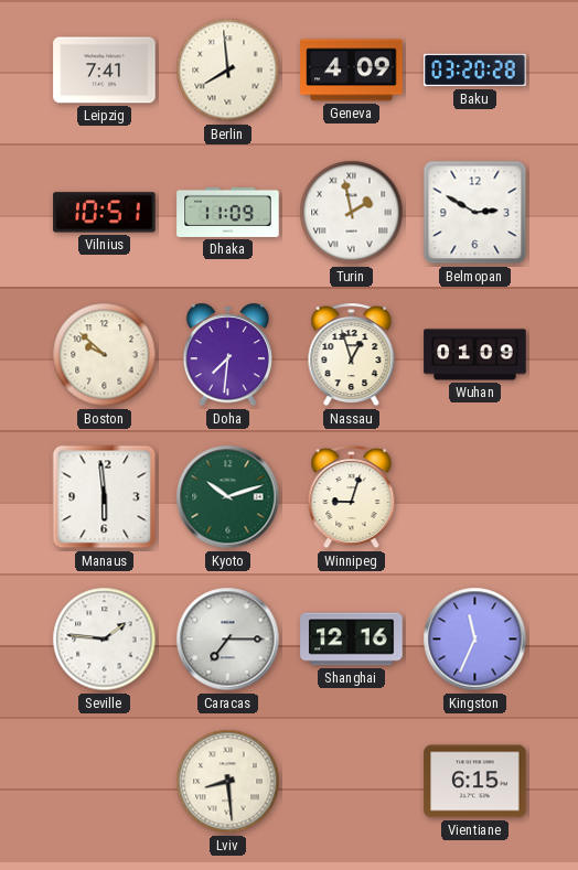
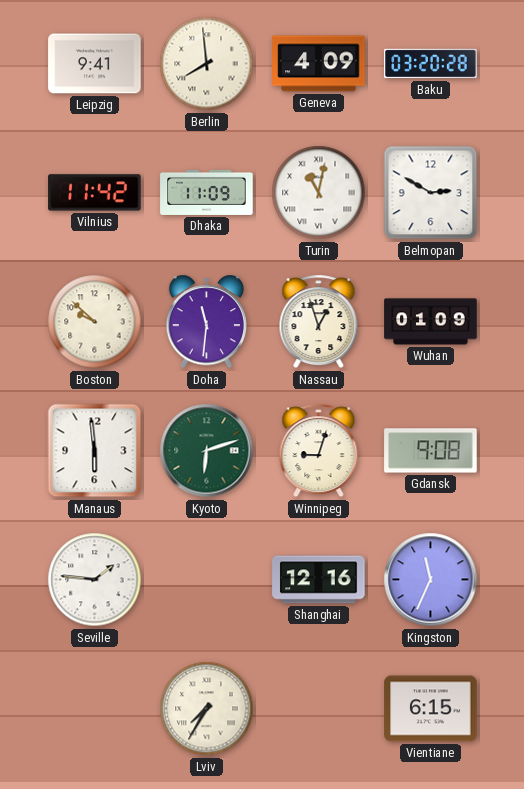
Leipzig: 7:41 -> 9:41 (95, 64)
Vilnius: 10:51 -> 11:42 (95, 193)
Turin: 1:58 -> 11:02 (319, 193)
Doha: 7:31 -> 11:31 (206, 322)
Kyoto: 10:12 -> 6:12 (207, 451)
Gdansk: none -> 9:08 (431, 451)
Caracas: 7:15 -> none (228, 640)
Lviv: 8:29 -> 7:35 (207, 709)
